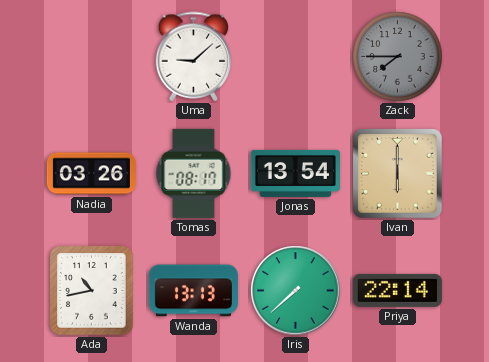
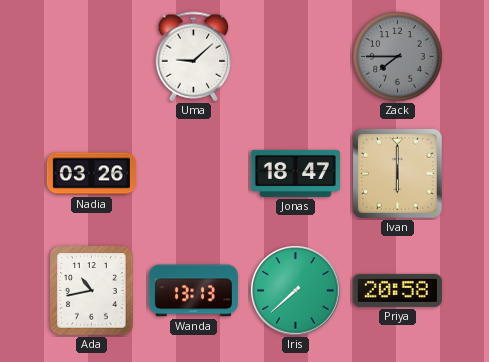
Tomas: 08:17 -> none (194, 173)
Jonas: 13:54 -> 18:47 (295, 173)
Priya: 22:14 -> 20:58 (397, 290)
